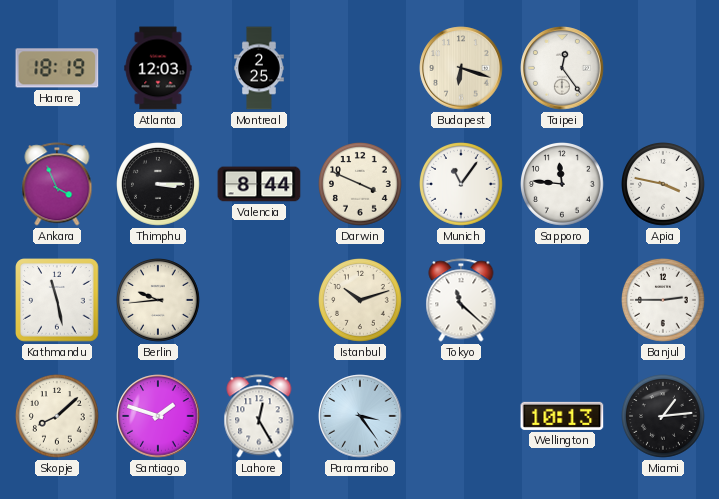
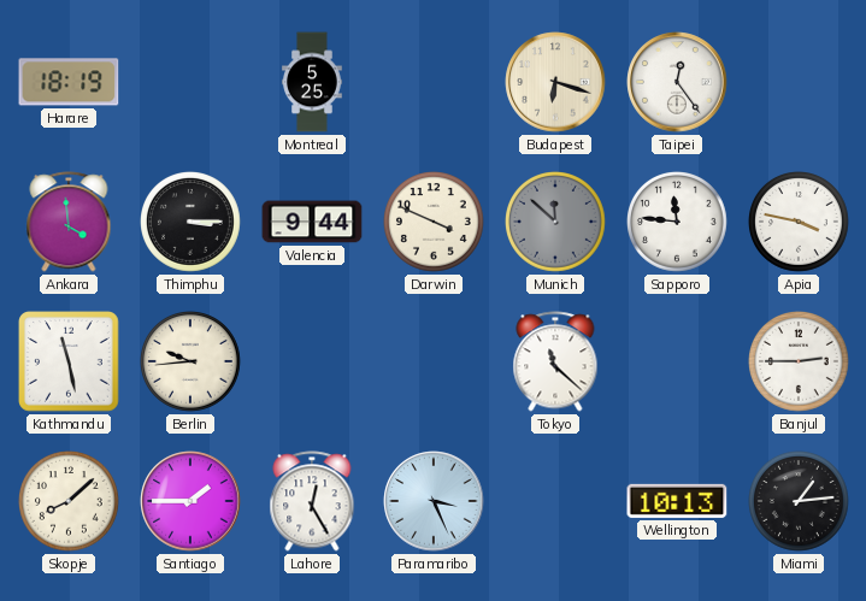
Atlanta: 12:03 -> none (158, 68)
Montreal: 2:25 -> 5:25 (313, 82)
Ankara: 3:56 -> 3:59 (69, 222)
Valencia: 8:44 -> 9:44 (312, 222)
Munich: 11:06 -> 11:52 (556, 223)
Munich dial: white -> grey (556, 223)
Istanbul: 10:12 -> none (361, 301)
Santiago: 1:48 -> 1:45 (190, 501)
Paramaribo: 3:24 -> 3:26 (434, 501)
